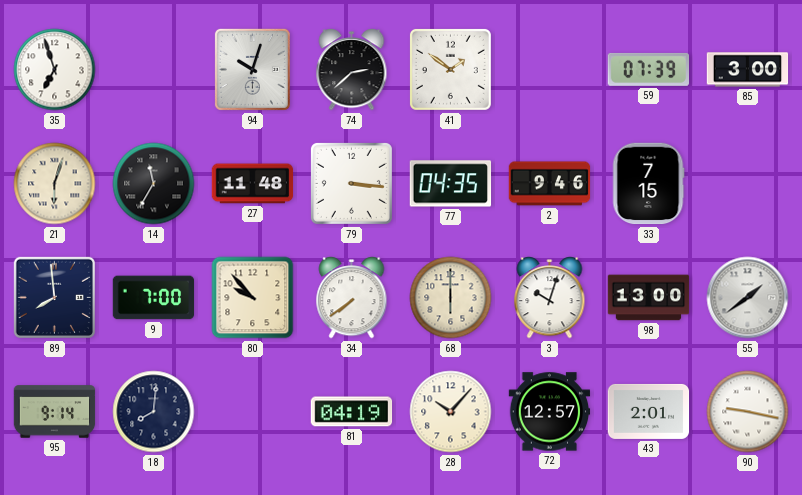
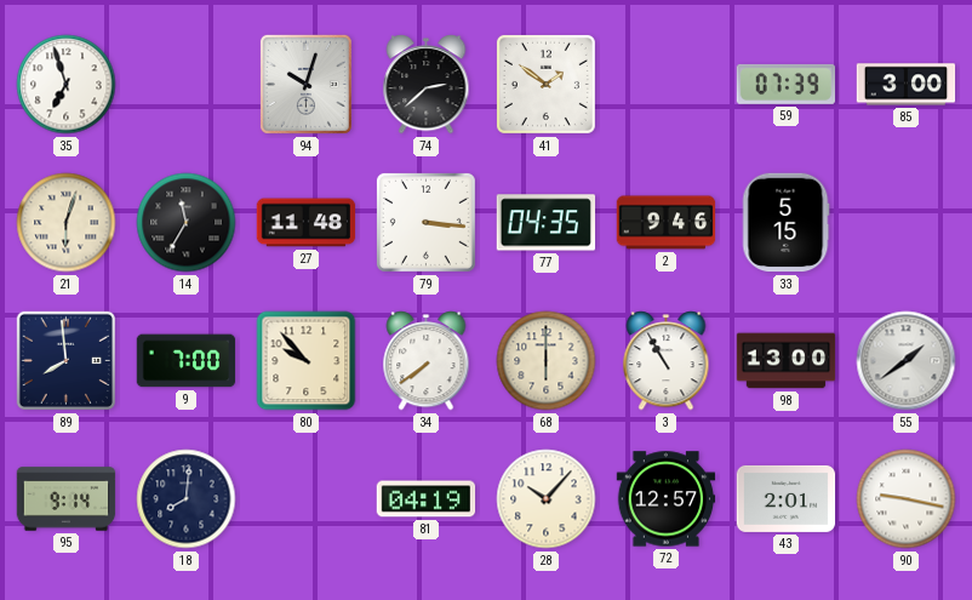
33: 7:15 -> 5:15 (785, 223)
3: 10:03 -> 10:55 (667, 361)
